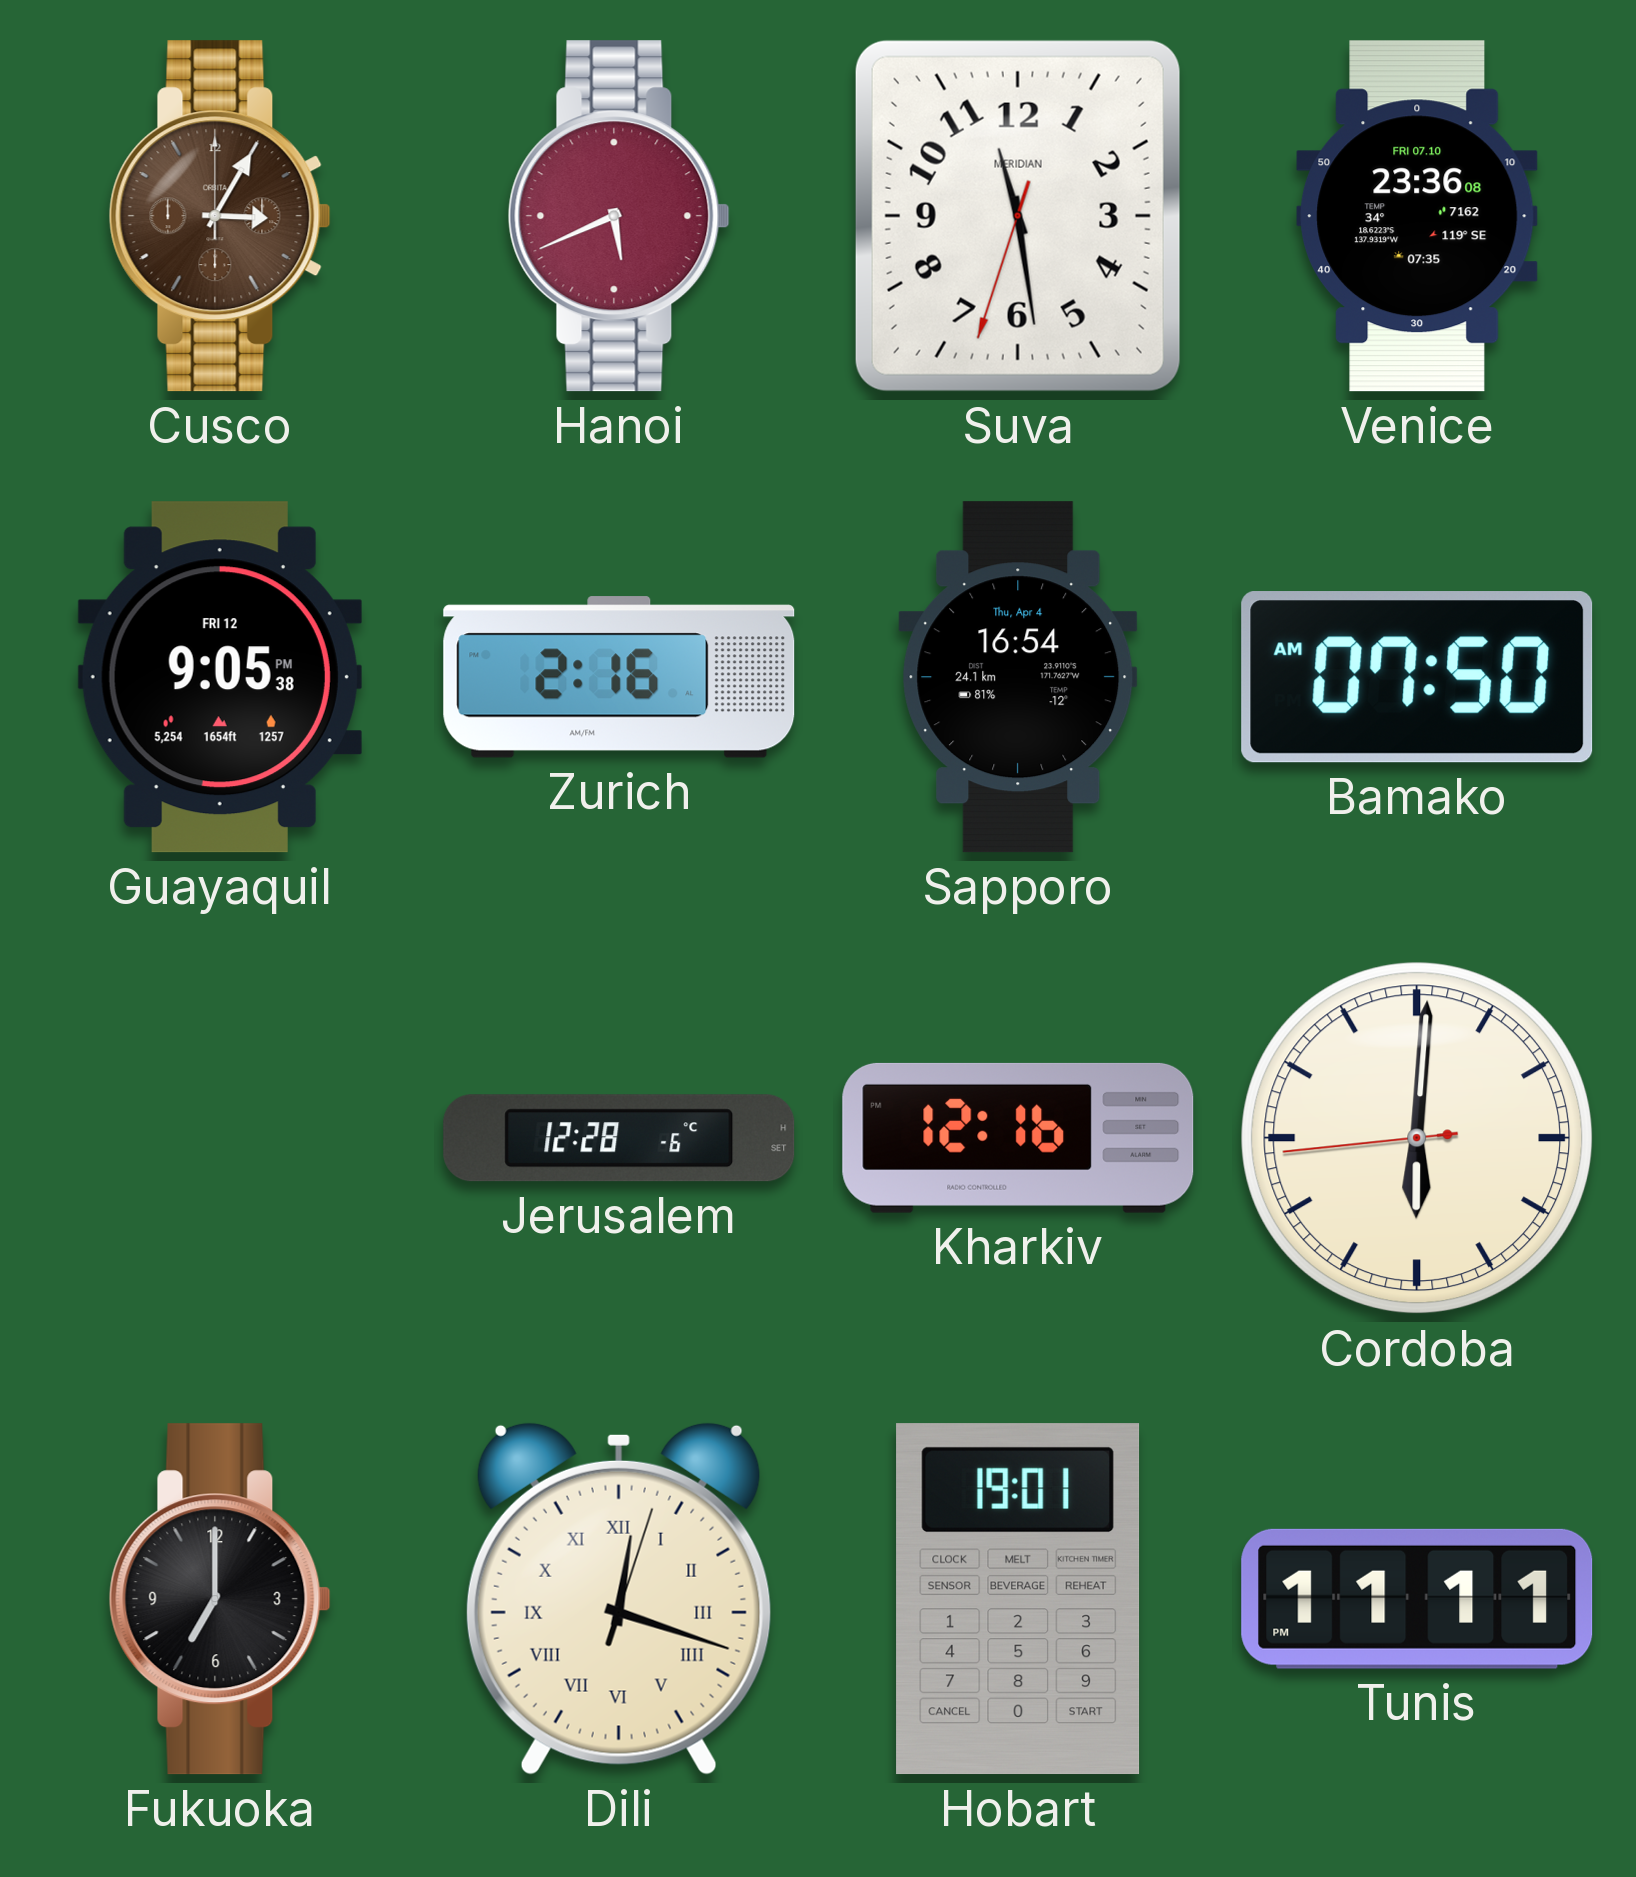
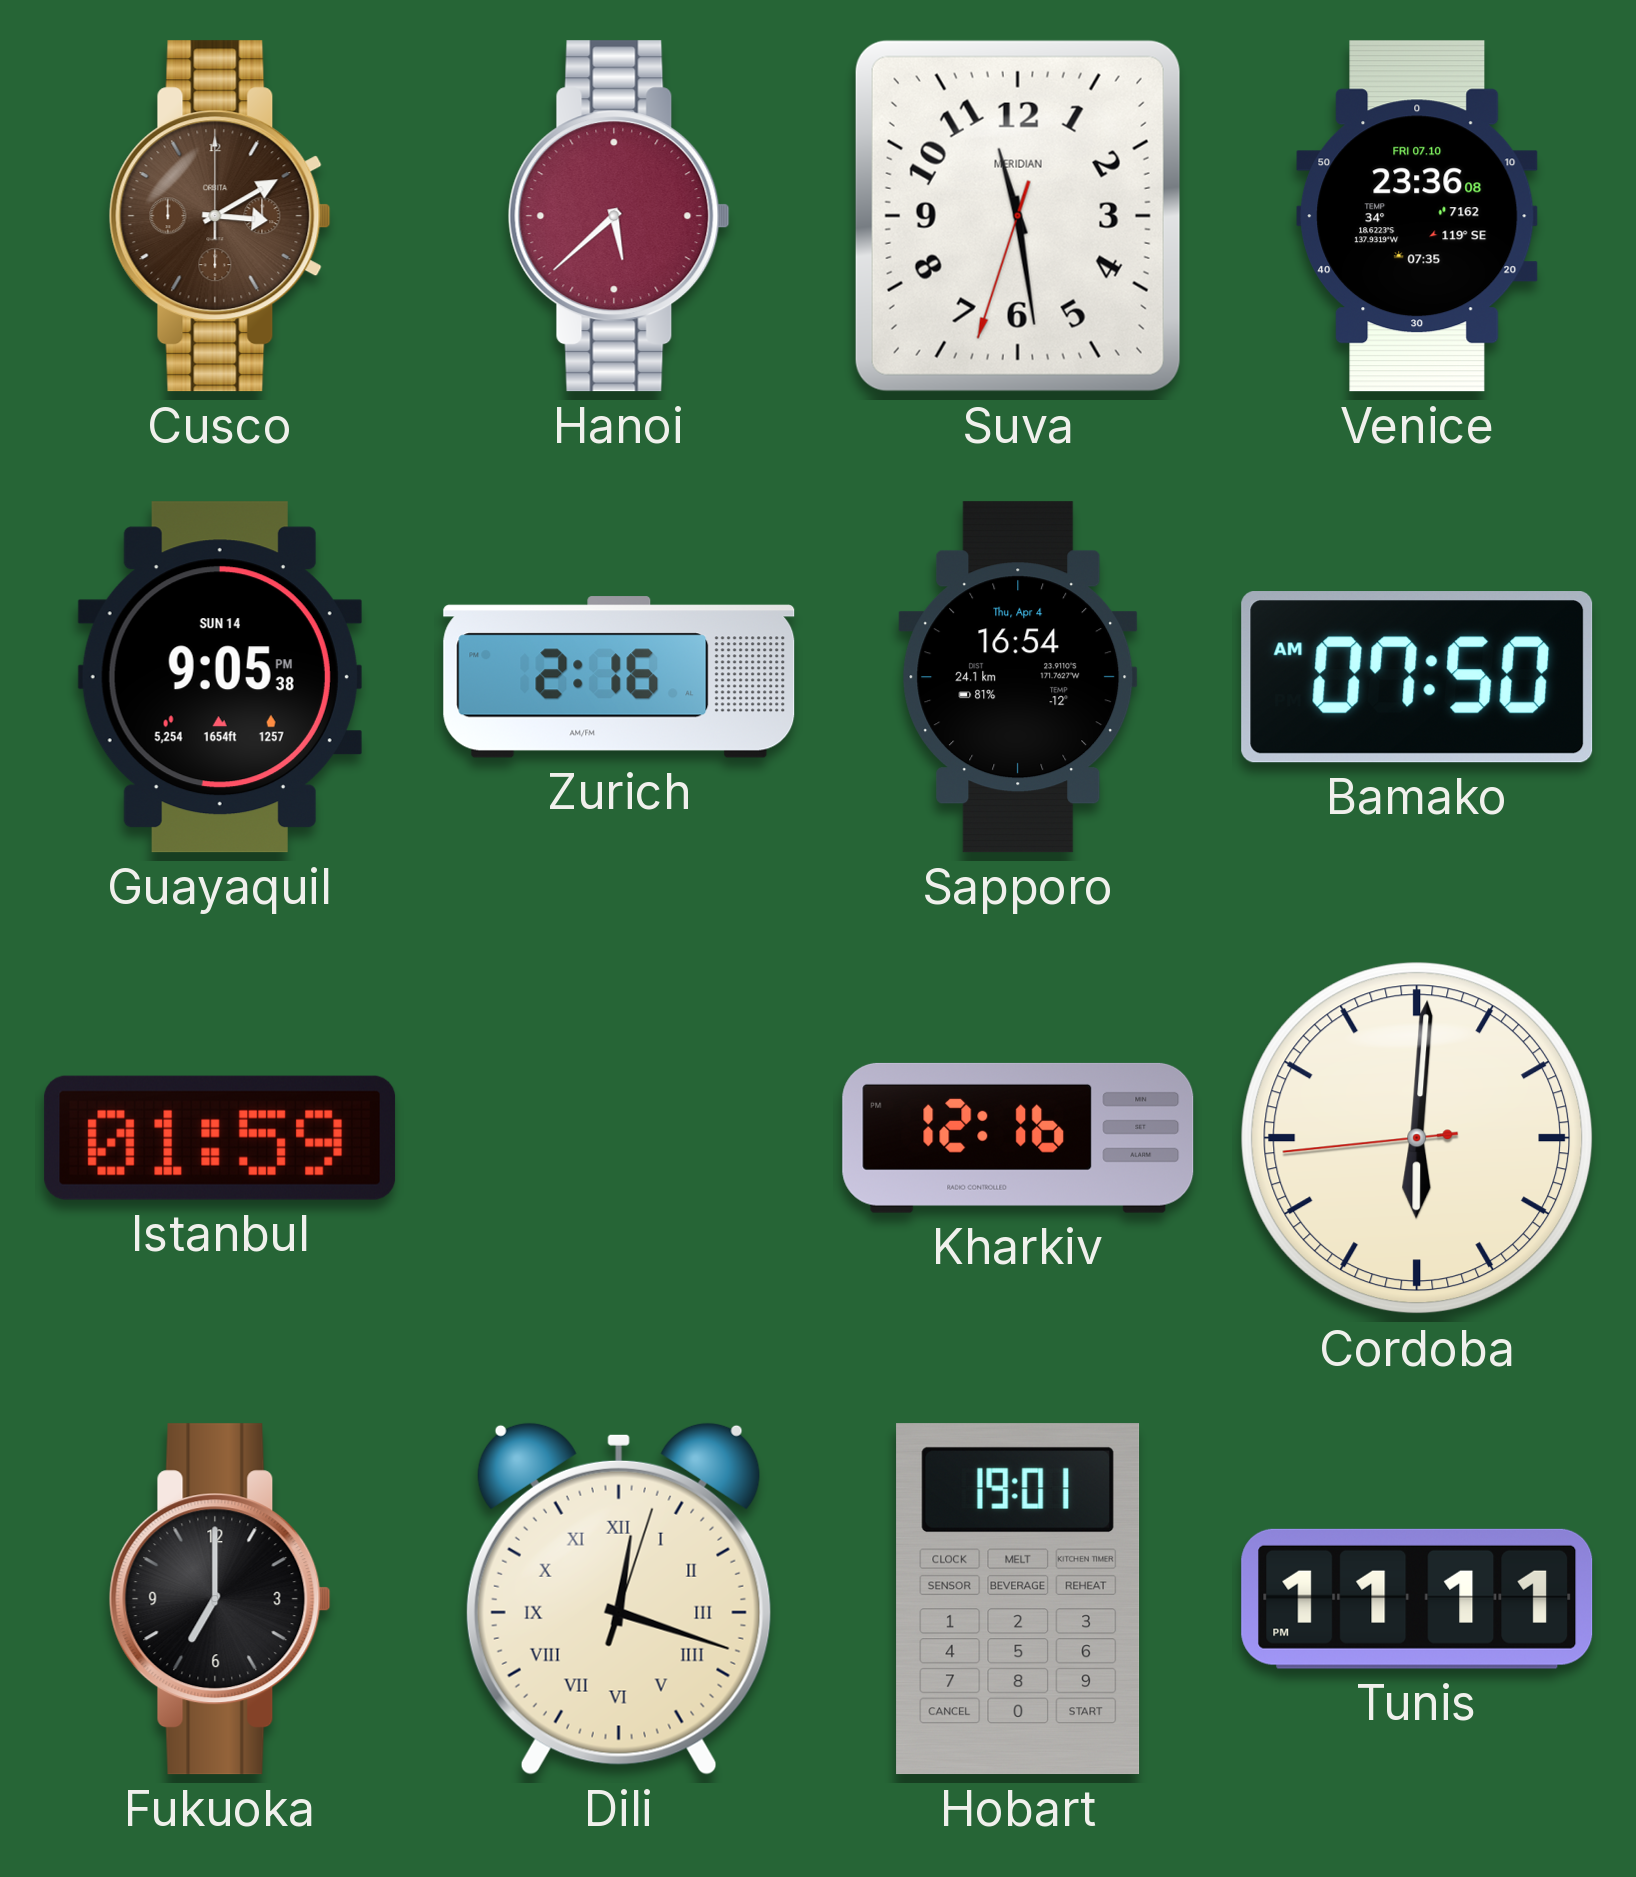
Cusco: 3:05 -> 3:10 (220, 216)
Hanoi: 5:41 -> 5:38 (619, 216)
Guayaquil date: FRI 12 -> SUN 14 (220, 677)
Istanbul: none -> 01:59 (220, 1138)
Jerusalem: 12:28 -> none (619, 1138)
